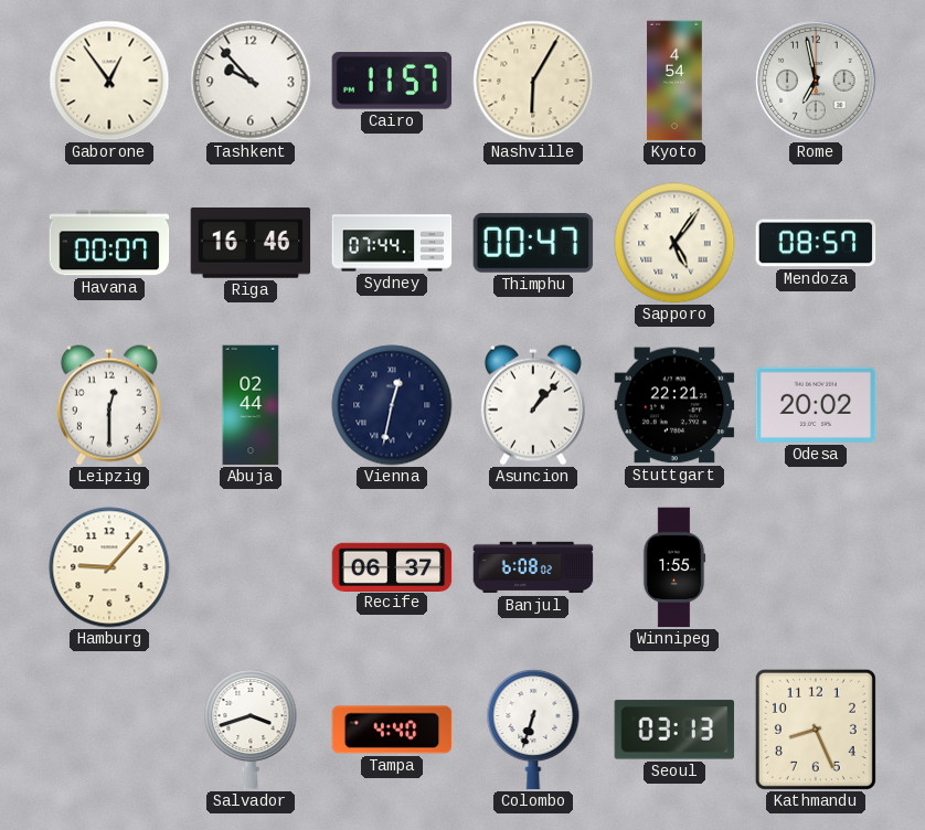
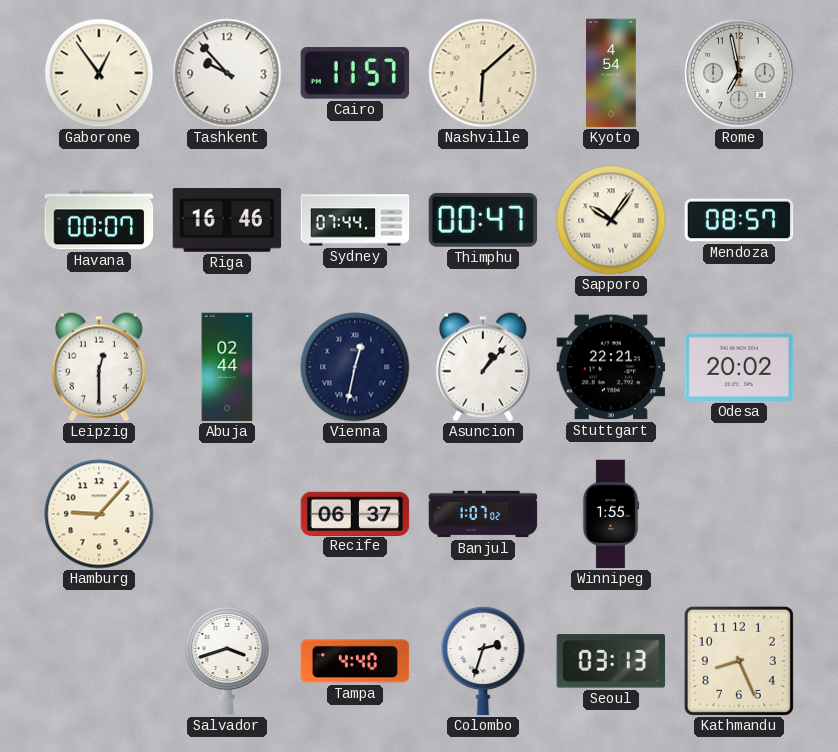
Nashville: 6:05 -> 6:08 (483, 73)
Sapporo: 5:06 -> 10:06 (611, 220)
Banjul: 6:08 -> 1:07 (483, 514)
Colombo: 6:33 -> 2:33 (483, 661)
